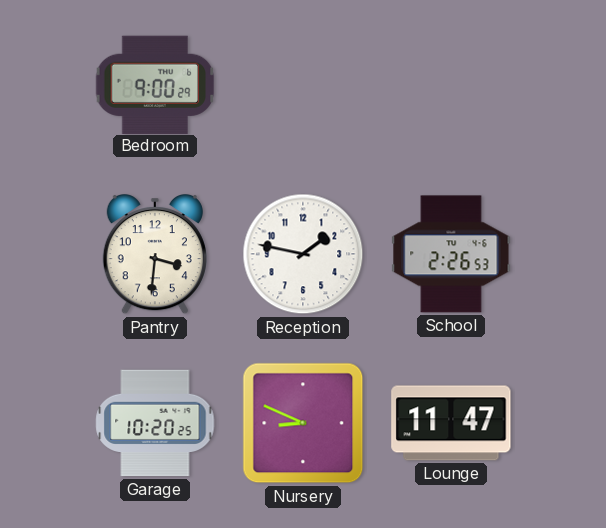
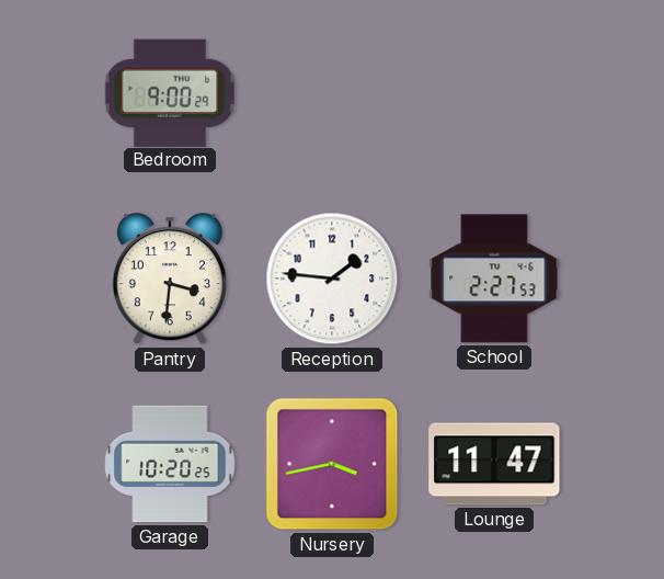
Reception: 1:47 -> 1:46 (332, 279)
School: 2:26 -> 2:27 (494, 279)
Nursery: 8:49 -> 3:43 (332, 464)
